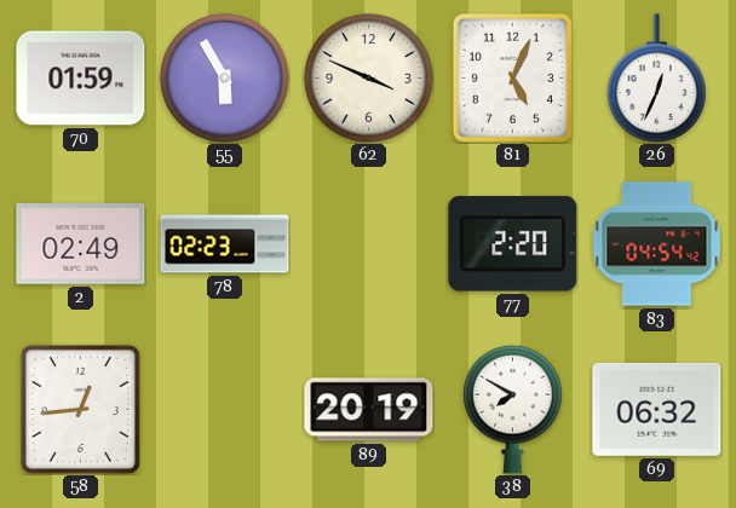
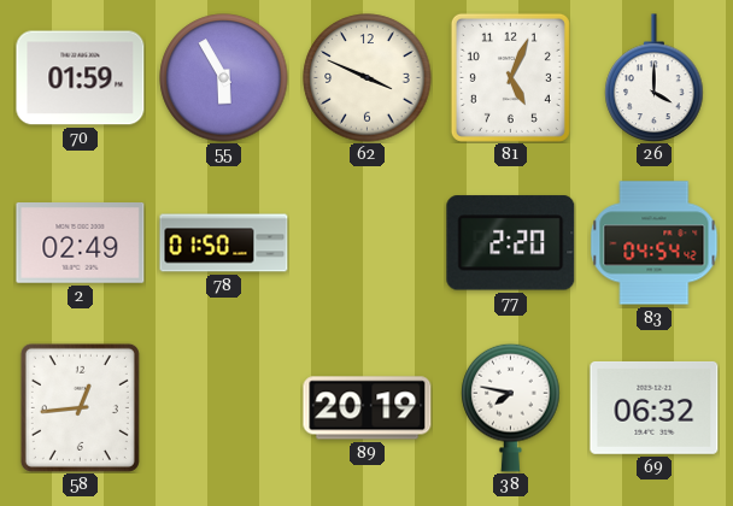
26: 12:34 -> 4:00 (655, 78)
78: 02:23 -> 01:50 (224, 243)
38: 7:50 -> 7:47 (511, 407)
